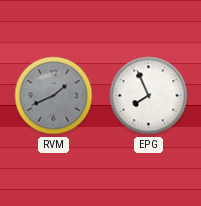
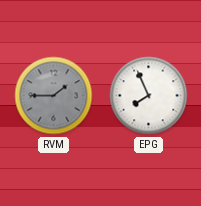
RVM: 1:41 -> 1:45 (54, 96)
